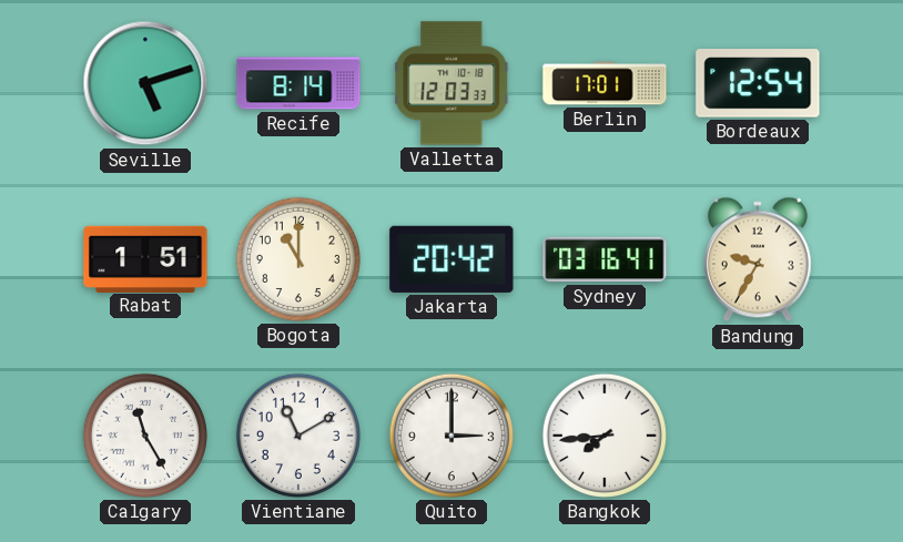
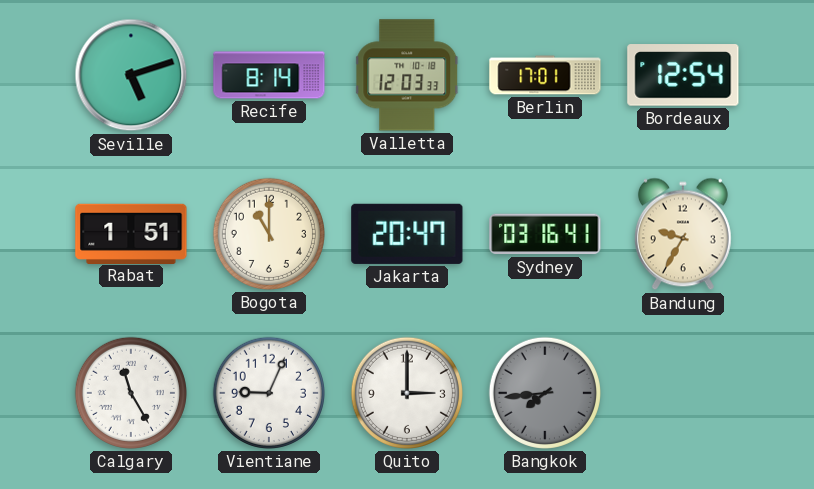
Jakarta: 20:42 -> 20:47 (407, 234)
Vientiane: 11:10 -> 9:04 (269, 393)
Bangkok dial: white -> grey (545, 393)
